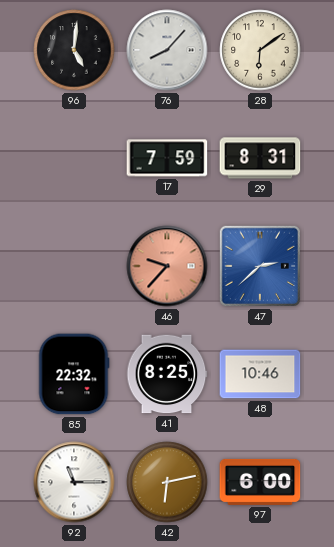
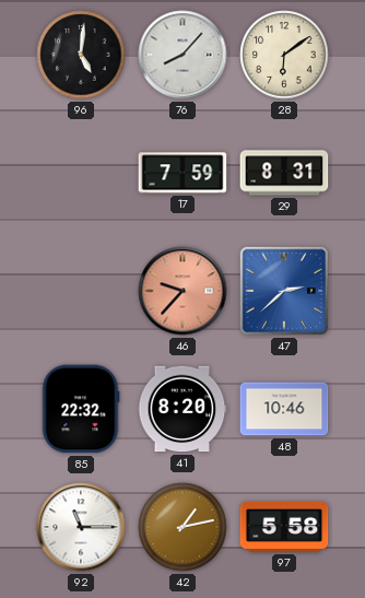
41: 8:25 -> 8:20 (182, 409)
42: 6:13 -> 1:13 (182, 527)
97: 6:00 -> 5:58 (284, 527)
